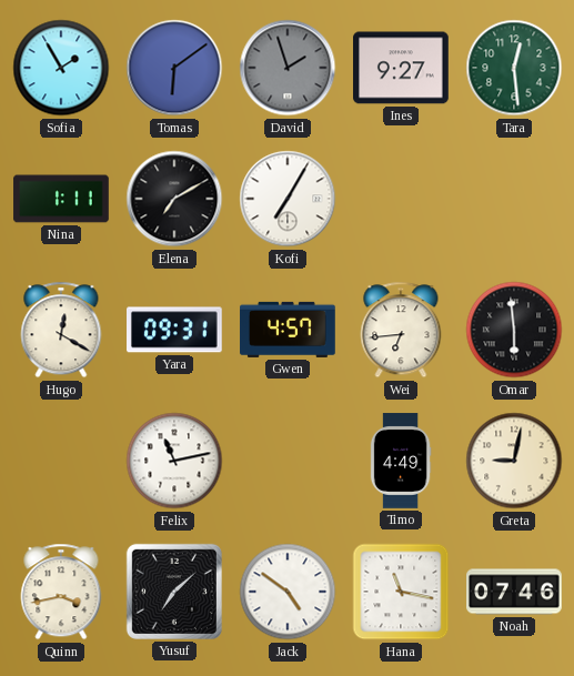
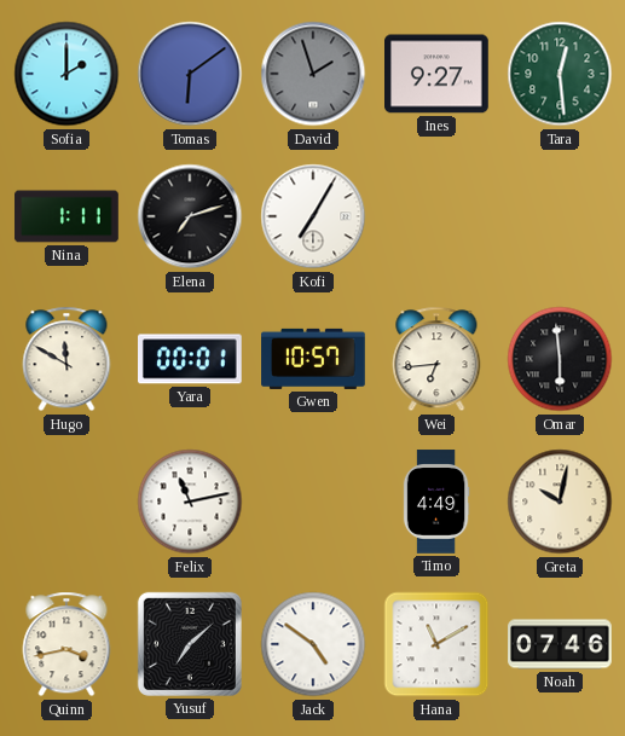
Sofia: 1:55 -> 2:00 (66, 74)
Elena: 7:10 -> 7:12 (190, 216)
Hugo: 12:20 -> 11:50 (66, 359)
Yara: 09:31 -> 00:01 (191, 359)
Gwen: 4:57 -> 10:57 (313, 359)
Greta: 9:02 -> 10:02 (560, 502)
Hana: 11:17 -> 11:10 (436, 644)
